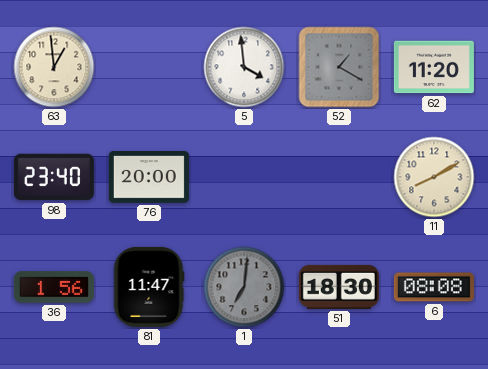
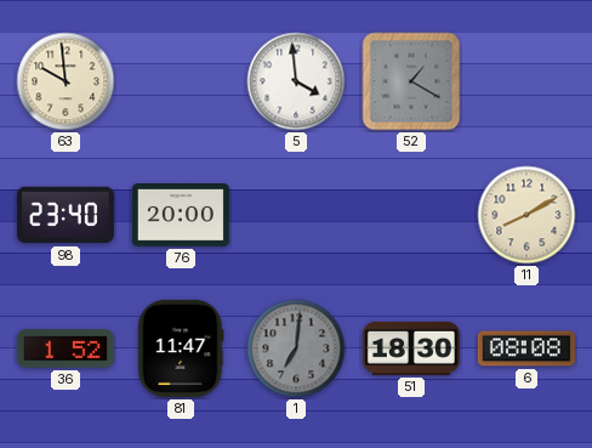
63: 12:59 -> 9:59 (66, 81)
62: 11:20 -> none (434, 67)
36: 1:56 -> 1:52 (66, 348)
